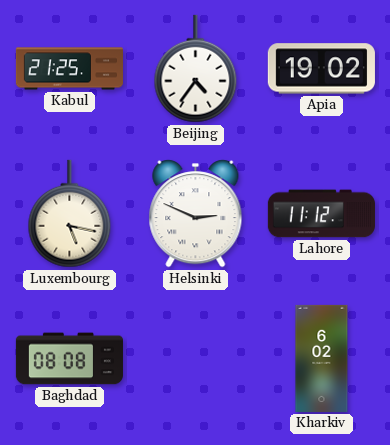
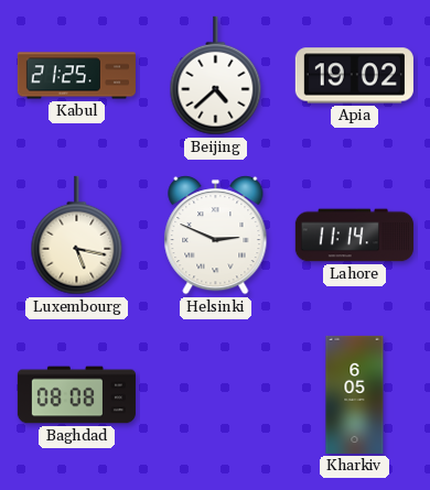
Beijing: 4:36 -> 4:38 (216, 76)
Lahore: 11:12 -> 11:14 (354, 236)
Kharkiv: 6:02 -> 6:05 (355, 394)
